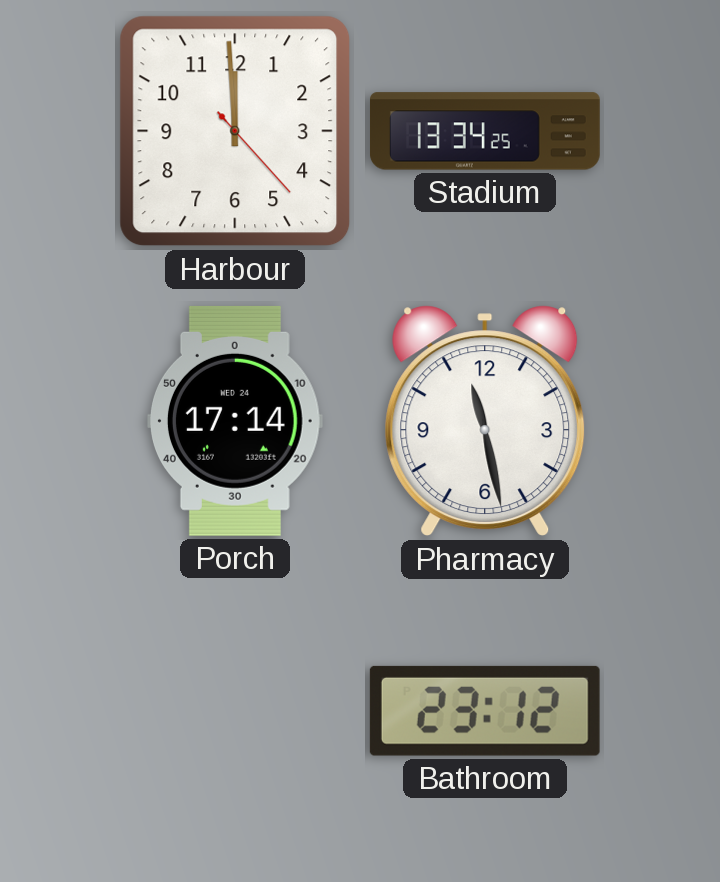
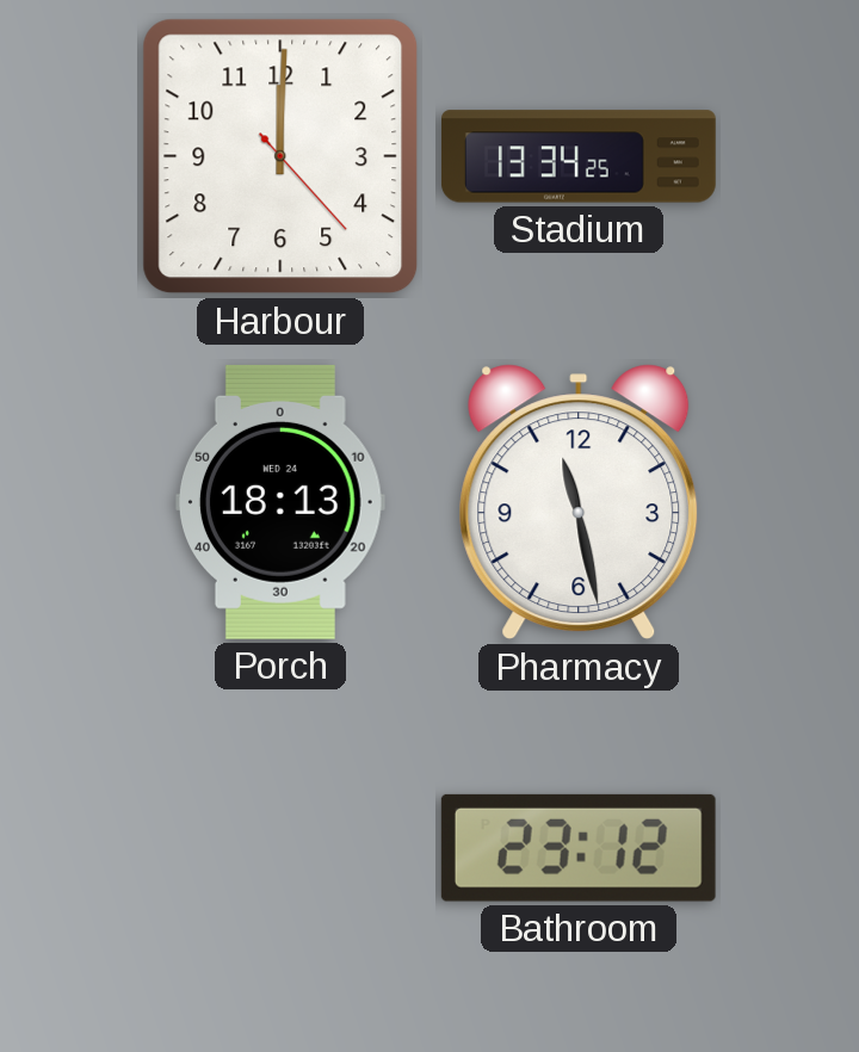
Harbour: 11:59 -> 12:00 (280, 156)
Porch: 17:14 -> 18:13 (280, 502)
